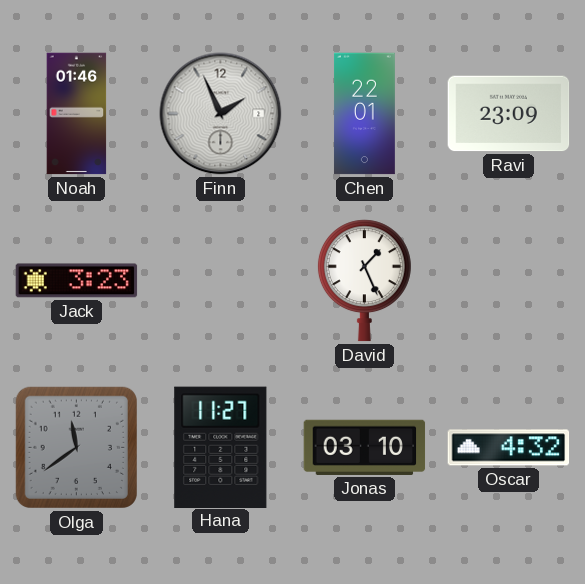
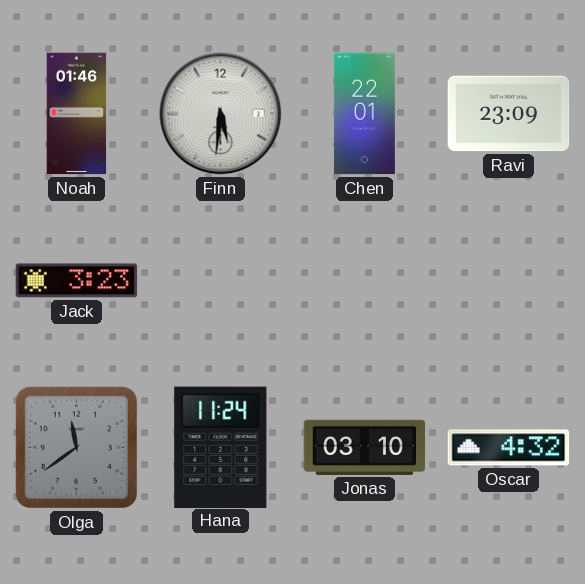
Finn: 1:56 -> 5:31 (221, 114)
David: 1:26 -> none (364, 281)
Hana: 11:27 -> 11:24 (221, 447)
